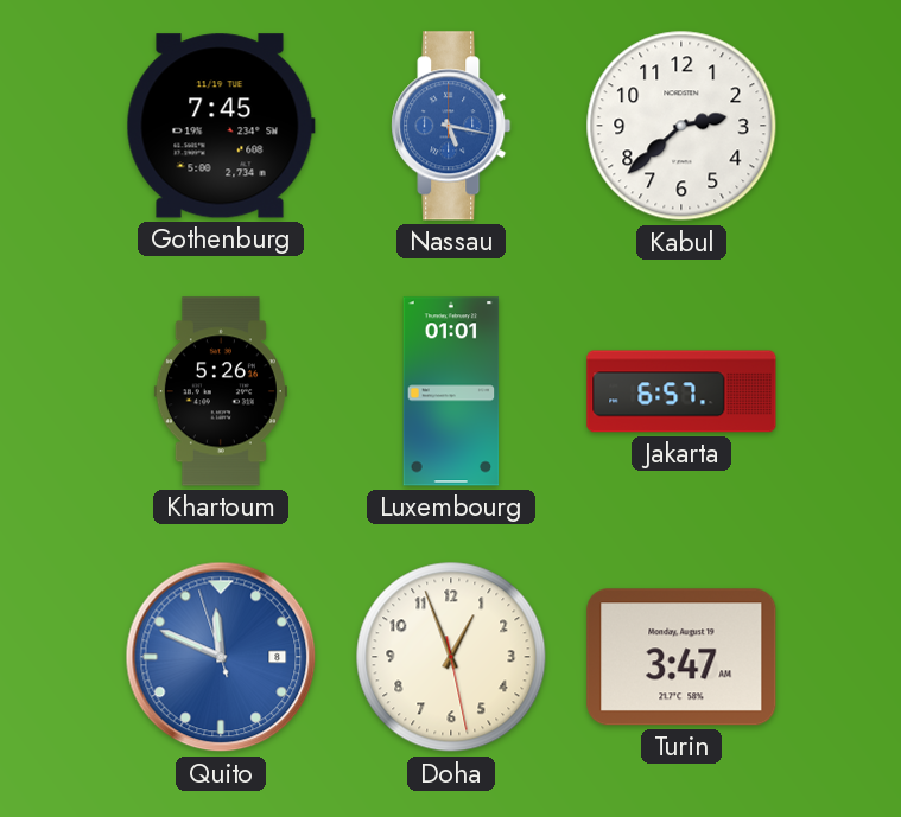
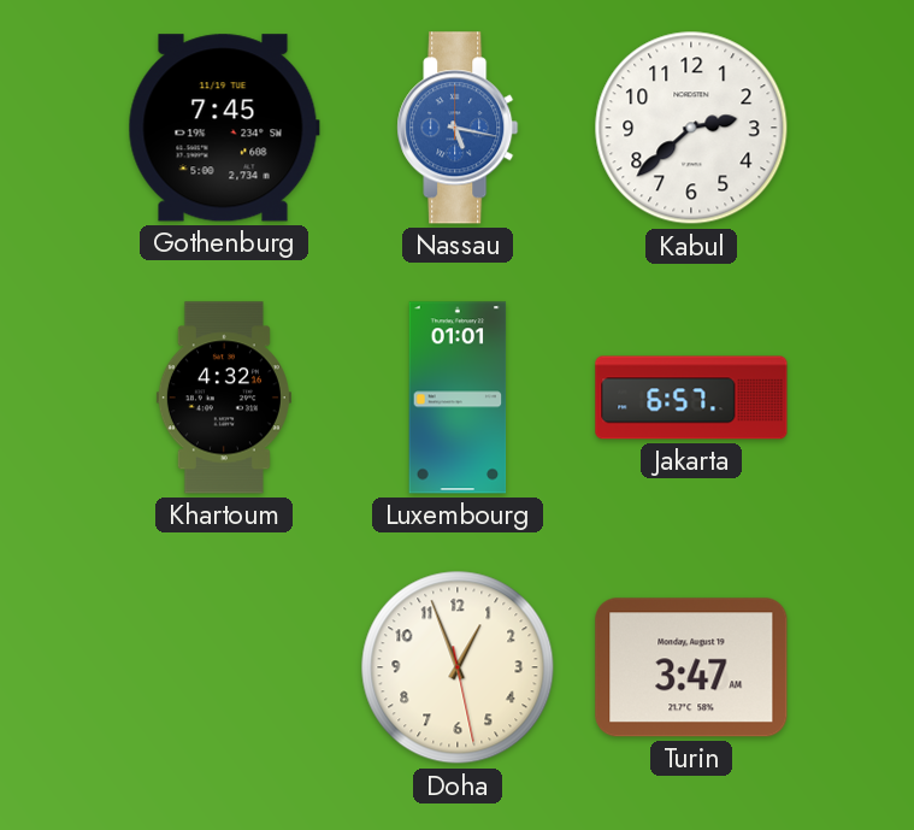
Khartoum: 5:26 -> 4:32 (224, 398)
Quito: 11:48 -> none (221, 657)
